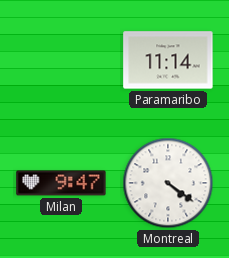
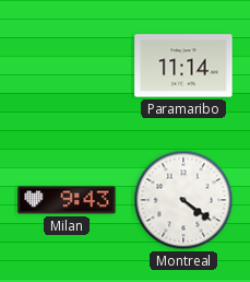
Milan: 9:47 -> 9:43 (67, 200)
